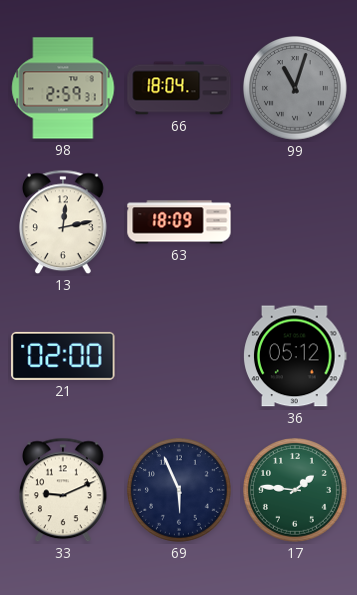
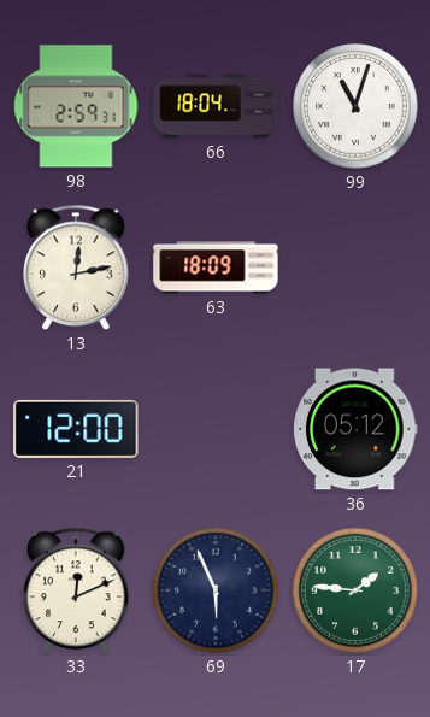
99 dial: grey -> white (357, 107)
21: 02:00 -> 12:00 (76, 429)
33: 9:11 -> 12:11 (77, 590)
